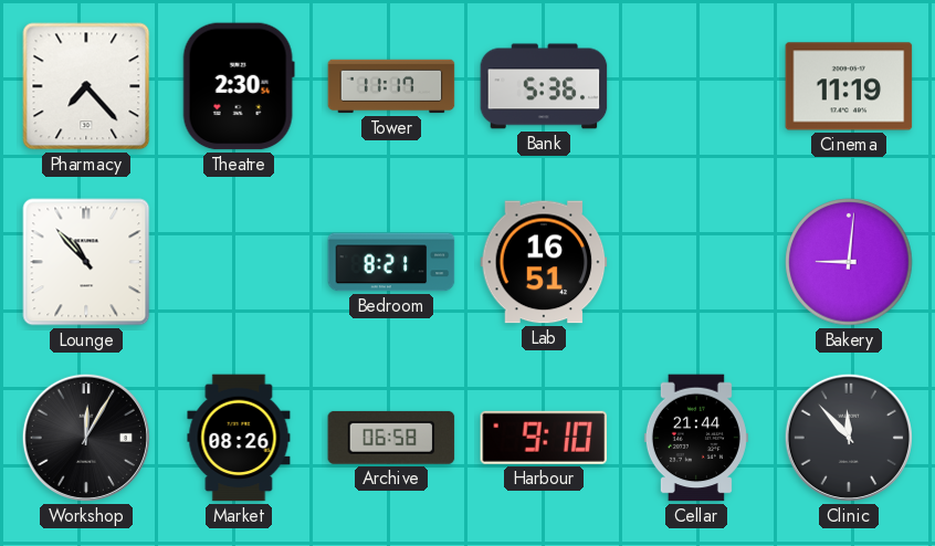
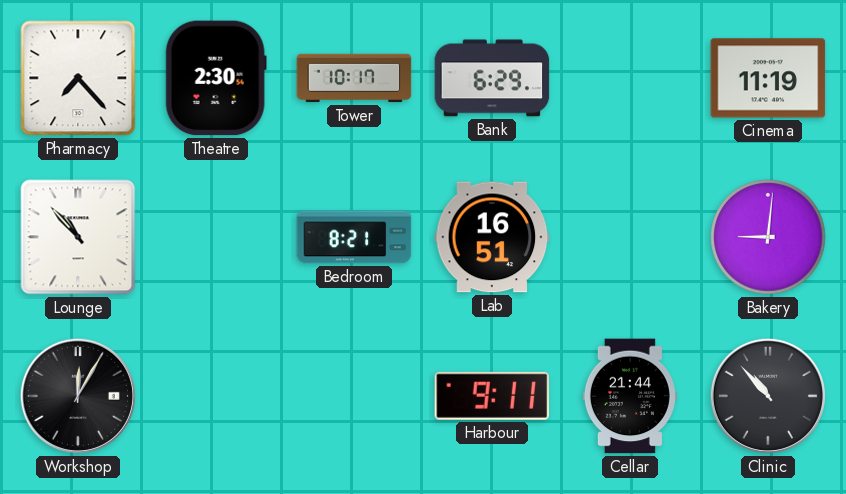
Tower: 11:17 -> 10:17 (354, 78)
Bank: 5:36 -> 6:29 (492, 78)
Market: 08:26 -> none (239, 438)
Archive: 06:58 -> none (391, 438)
Harbour: 9:10 -> 9:11 (492, 396)
Clinic: 11:53 -> 10:53 (768, 396)
